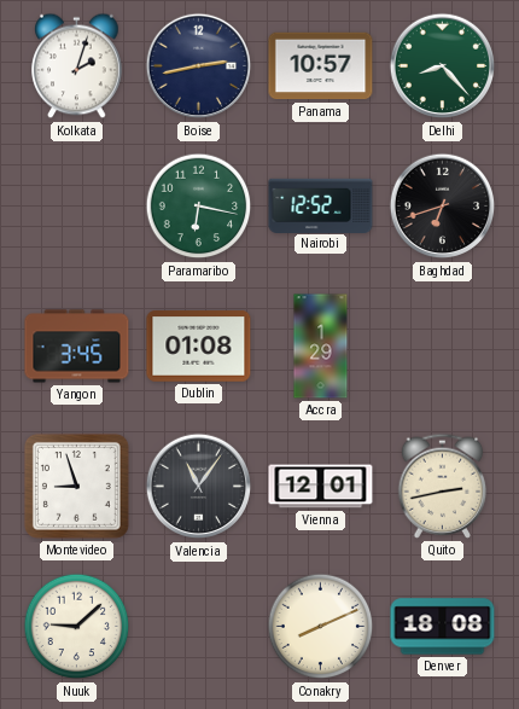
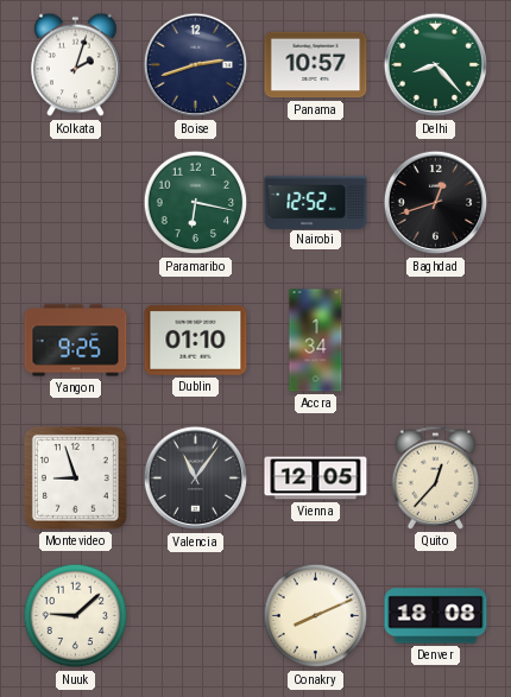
Boise: 2:43 -> 2:42 (196, 65)
Baghdad: 6:42 -> 12:42 (436, 203)
Yangon: 3:45 -> 9:25 (76, 341)
Dublin: 01:08 -> 01:10 (196, 341)
Accra: 1:29 -> 1:34 (316, 341)
Vienna: 12:01 -> 12:05 (316, 479)
Quito: 2:43 -> 12:37 (436, 477)
